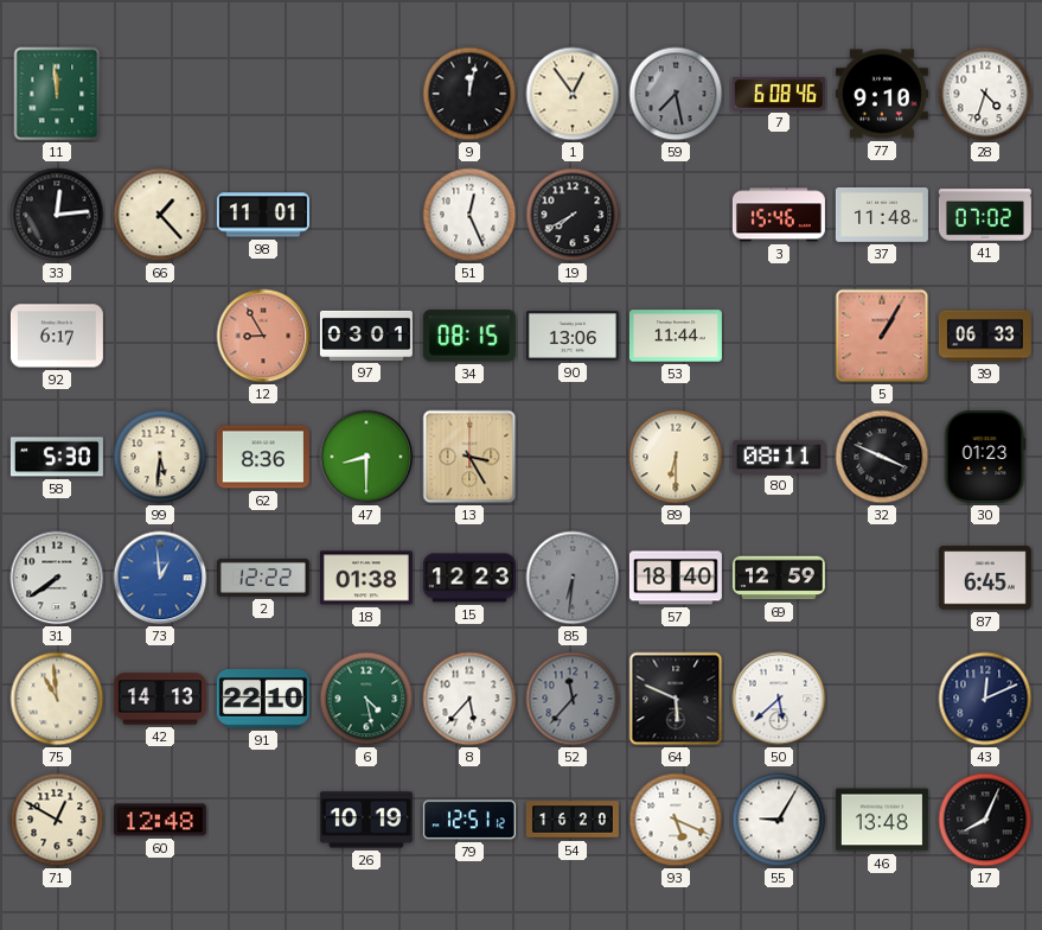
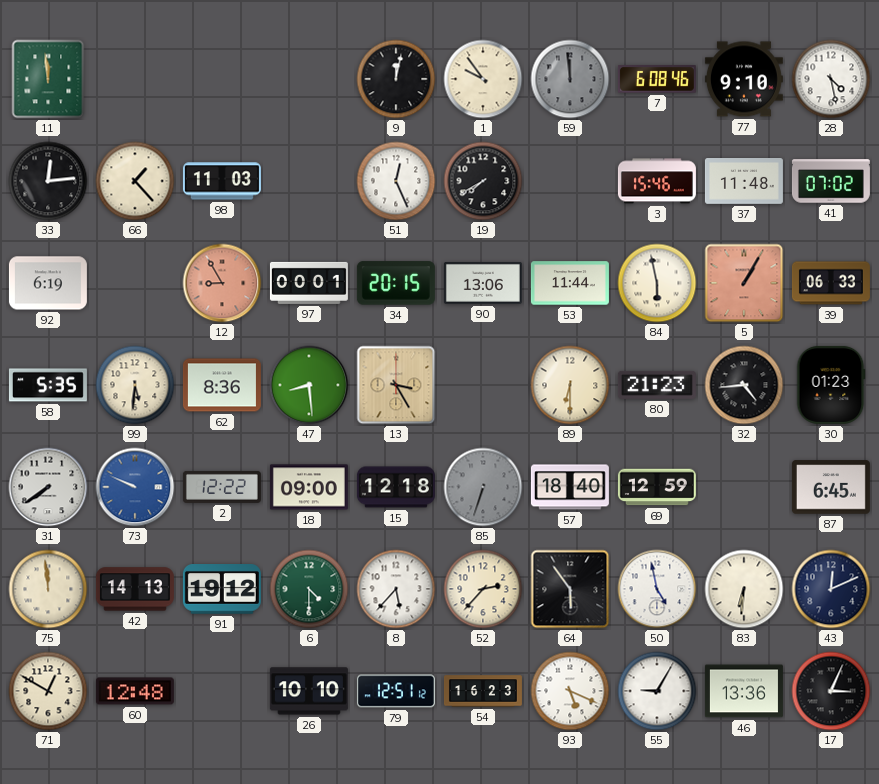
1: 12:54 -> 9:54 (483, 79)
59: 7:28 -> 11:59 (570, 79)
28: 4:33 -> 4:28 (831, 79)
98: 11:01 -> 11:03 (222, 181)
92: 6:17 -> 6:19 (48, 283)
97: 03:01 -> 00:01 (309, 283)
34: 08:15 -> 20:15 (396, 283)
84: none -> 5:58 (657, 283)
58: 5:30 -> 5:35 (48, 385)
47: 8:30 -> 8:29 (309, 385)
80: 08:11 -> 21:23 (657, 385)
32: 3:49 -> 4:44 (744, 385)
73: 12:59 -> 9:49 (135, 487)
18: 01:38 -> 09:00 (309, 487)
15: 12:23 -> 12:18 (396, 487)
85: 6:31 -> 6:33 (483, 487)
75: 10:59 -> 11:59 (48, 589)
91: 22:10 -> 19:12 (222, 589)
6: 4:28 -> 4:30 (309, 589)
52: 11:37 -> 2:37 (483, 589)
52 dial: grey -> cream (483, 589)
64: 5:49 -> 5:54 (570, 589)
50: 5:38 -> 4:58 (657, 589)
83: none -> 6:31 (744, 589)
26: 10:19 -> 10:10 (309, 691)
54: 16:20 -> 16:23 (483, 691)
46: 13:48 -> 13:36 (744, 691)
17: 8:04 -> 3:04 (831, 691)
